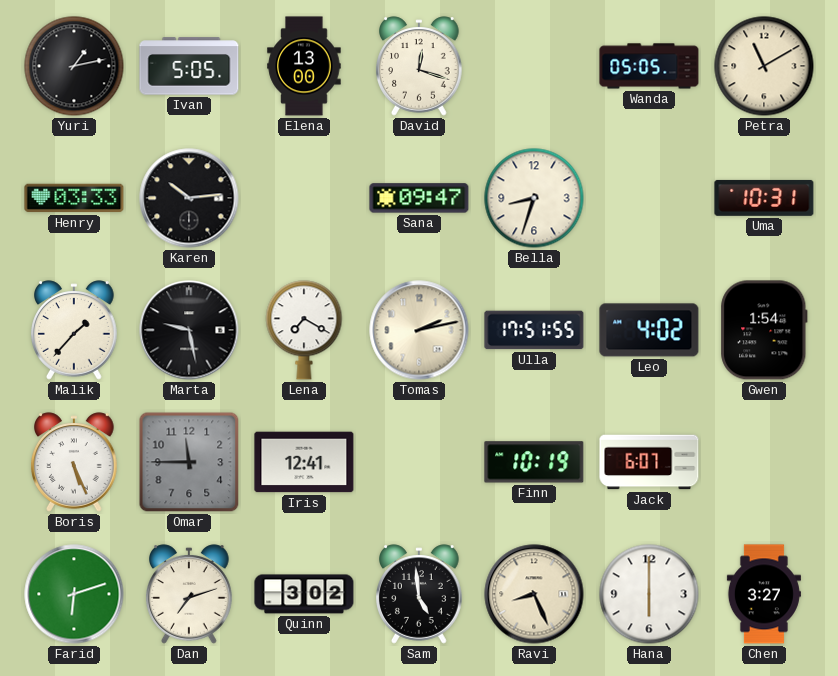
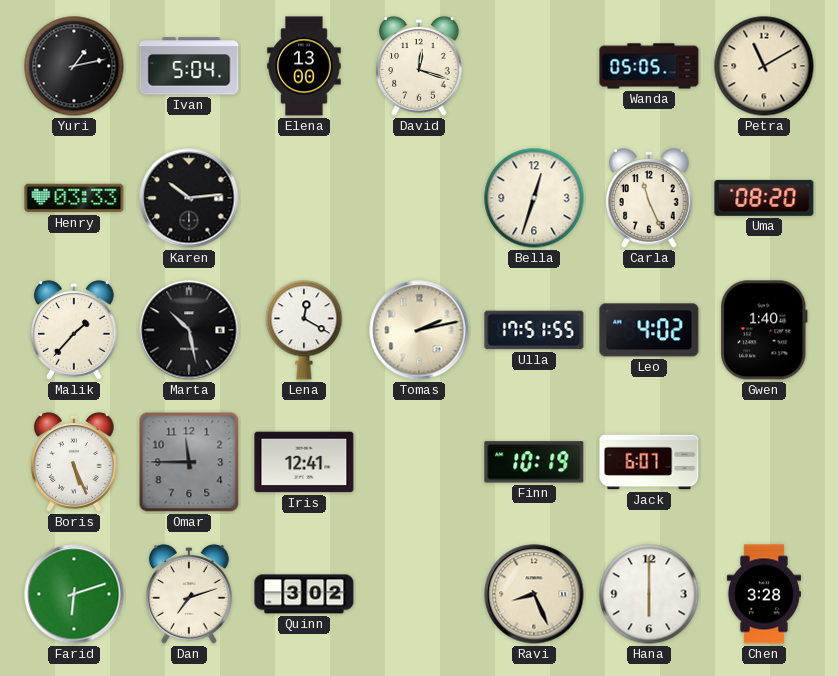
Ivan: 5:05 -> 5:04 (189, 66)
Sana: 09:47 -> none (419, 198)
Bella: 8:33 -> 12:33 (534, 198)
Carla: none -> 11:26 (650, 198)
Uma: 10:31 -> 08:20 (764, 198)
Marta: 9:28 -> 10:28 (189, 330)
Lena: 7:20 -> 12:20 (304, 330)
Gwen: 1:54 -> 1:40 (764, 330)
Sam: 4:59 -> none (420, 594)
Chen: 3:27 -> 3:28 (764, 594)
